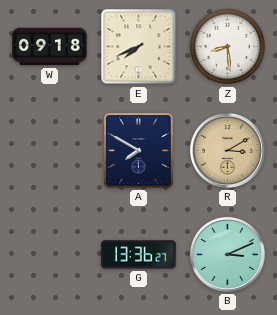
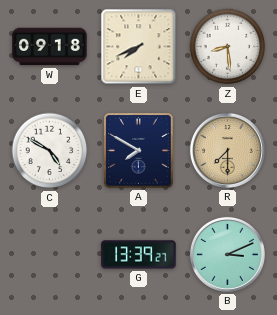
C: none -> 4:50 (50, 151)
R: 3:10 -> 7:30 (227, 150)
G: 13:36 -> 13:39 (139, 255)
